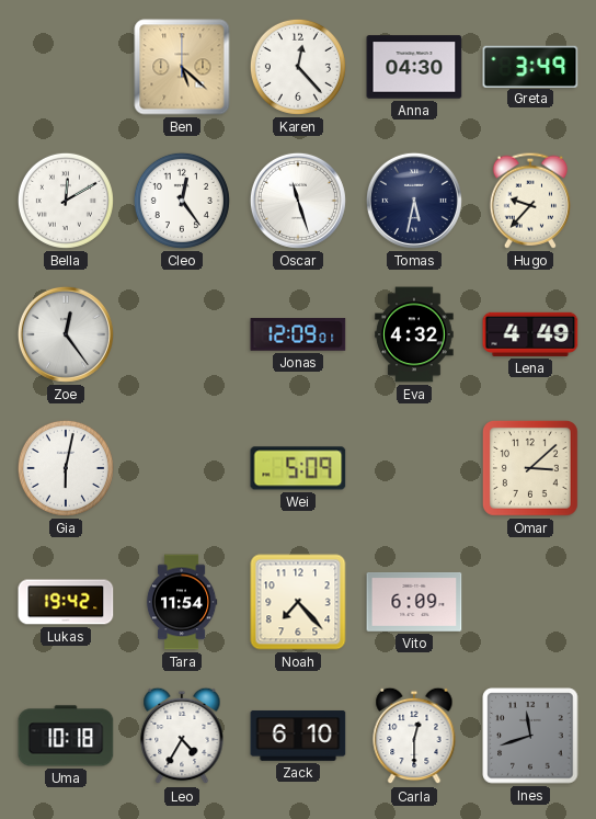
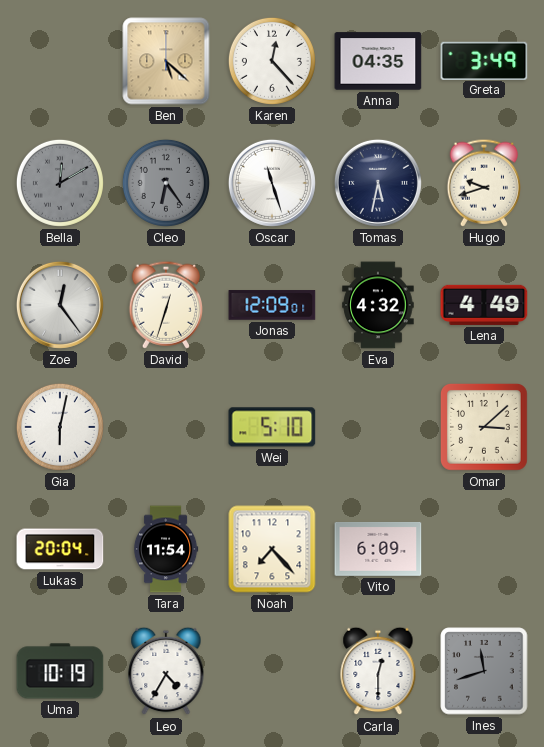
Anna: 04:30 -> 04:35 (378, 61)
Bella dial: white -> grey (60, 183)
Cleo: 12:24 -> 6:24 (166, 183)
Cleo dial: white -> grey (166, 183)
Hugo: 9:37 -> 9:42 (484, 183)
David: none -> 12:33 (166, 305)
Wei: 5:09 -> 5:10 (272, 427)
Lukas: 19:42 -> 20:04 (60, 549)
Uma: 10:18 -> 10:19 (60, 671)
Zack: 6:10 -> none (298, 736)
